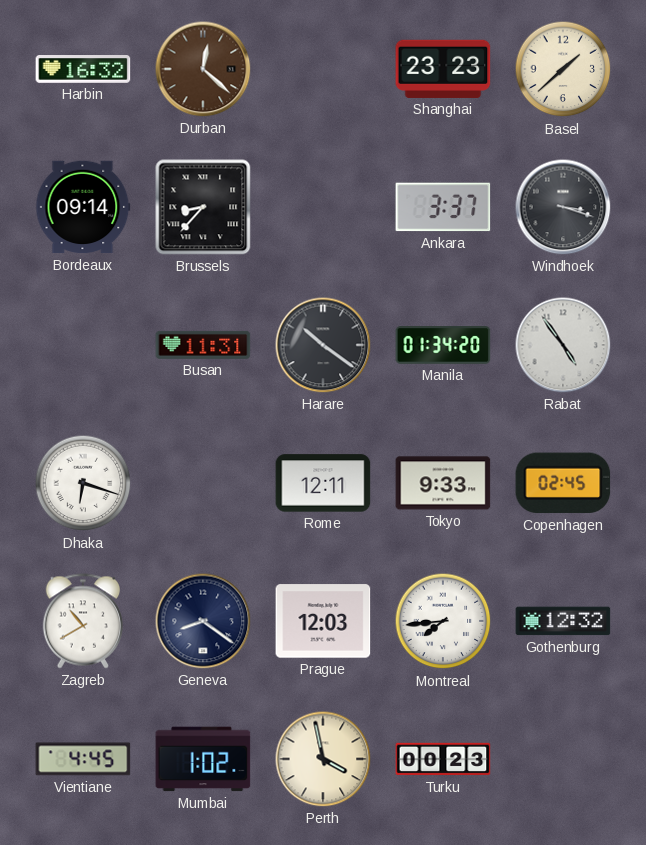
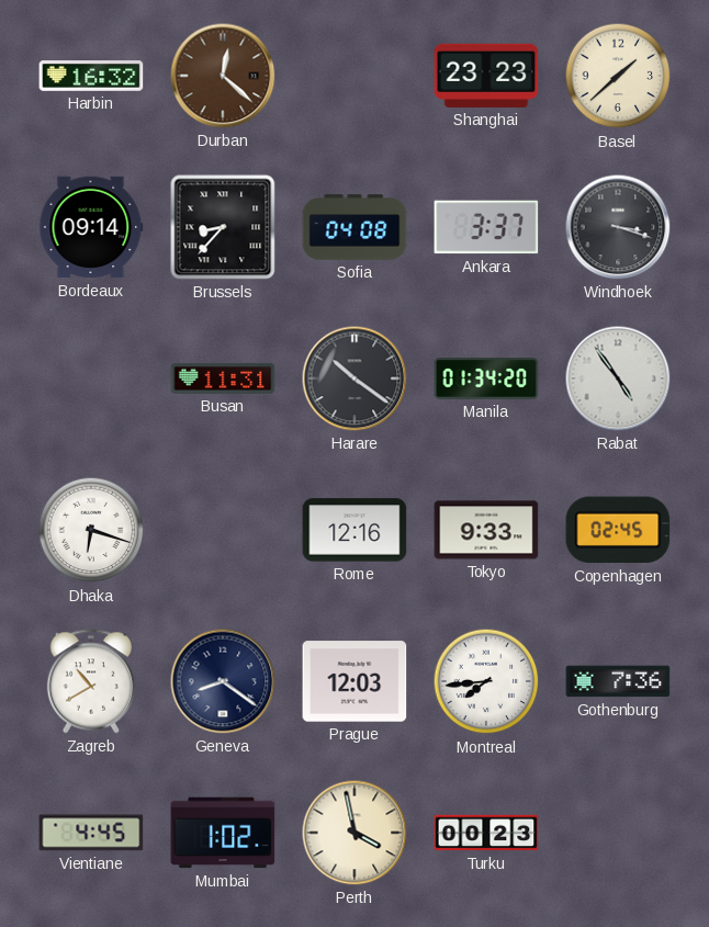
Sofia: none -> 04:08 (354, 227)
Rome: 12:11 -> 12:16 (354, 530)
Gothenburg: 12:32 -> 7:36 (618, 681)
